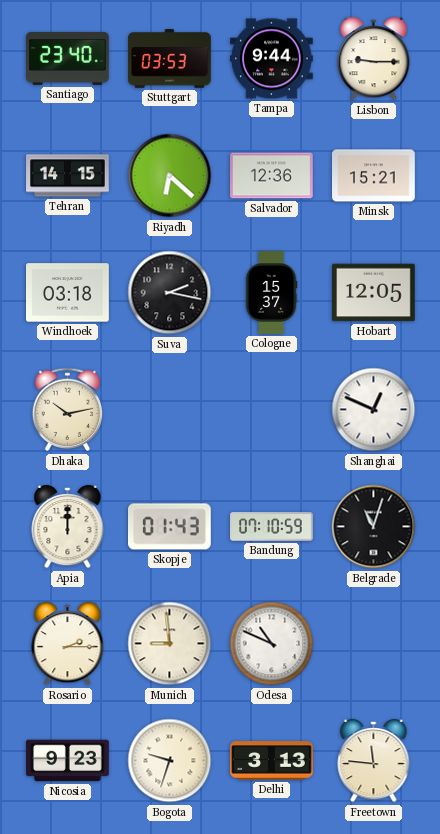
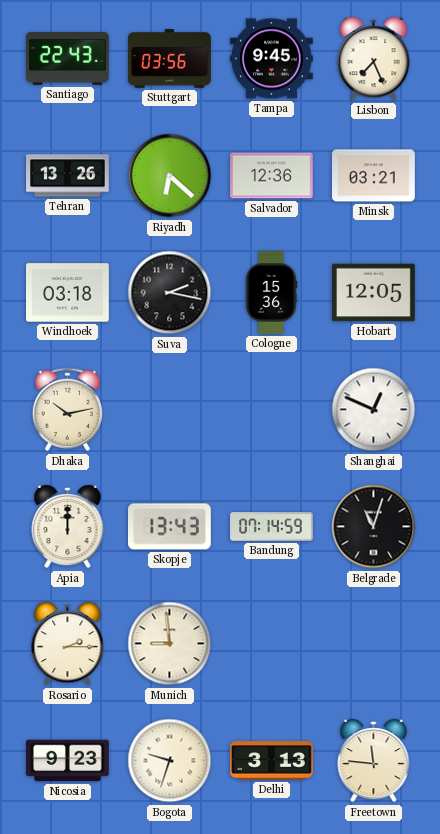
Santiago: 23:40 -> 22:43 (68, 59)
Stuttgart: 03:53 -> 03:56 (170, 59)
Tampa: 9:44 -> 9:45 (272, 59)
Lisbon: 9:15 -> 7:26 (374, 59)
Tehran: 14:15 -> 13:26 (68, 176)
Minsk: 15:21 -> 03:21 (374, 176)
Cologne: 15:37 -> 15:36 (271, 293)
Skopje: 01:43 -> 13:43 (170, 527)
Bandung: 07:10 -> 07:14 (272, 527)
Odesa: 10:49 -> none (272, 644)
